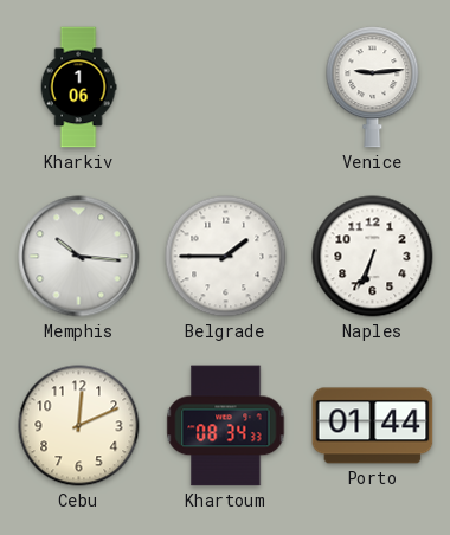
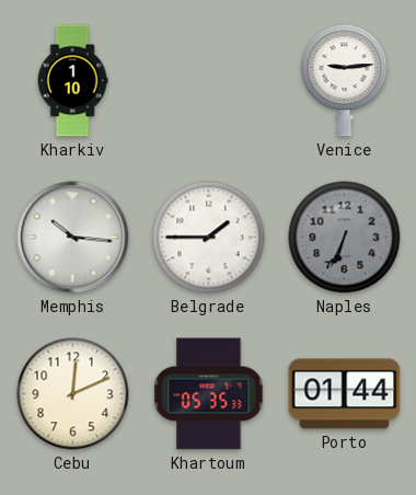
Kharkiv: 1:06 -> 1:10 (72, 81)
Naples dial: white -> grey (345, 238)
Khartoum: 08:34 -> 05:35 (209, 394)
